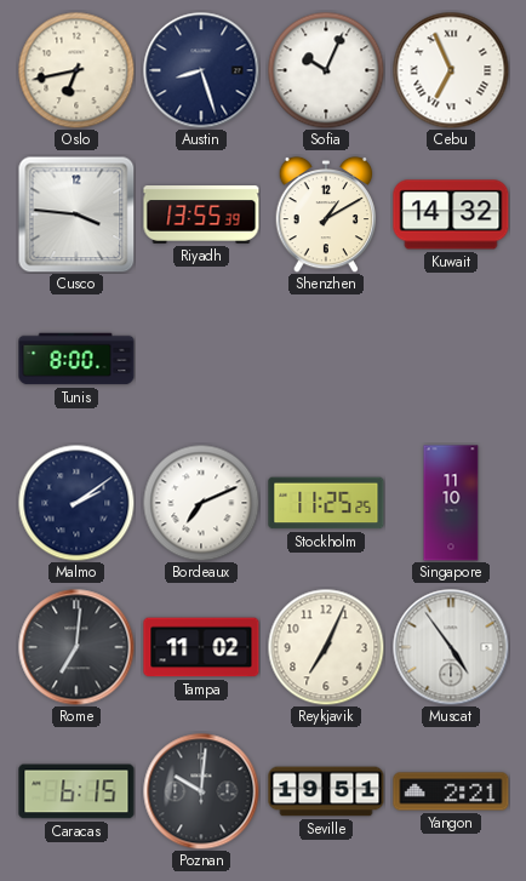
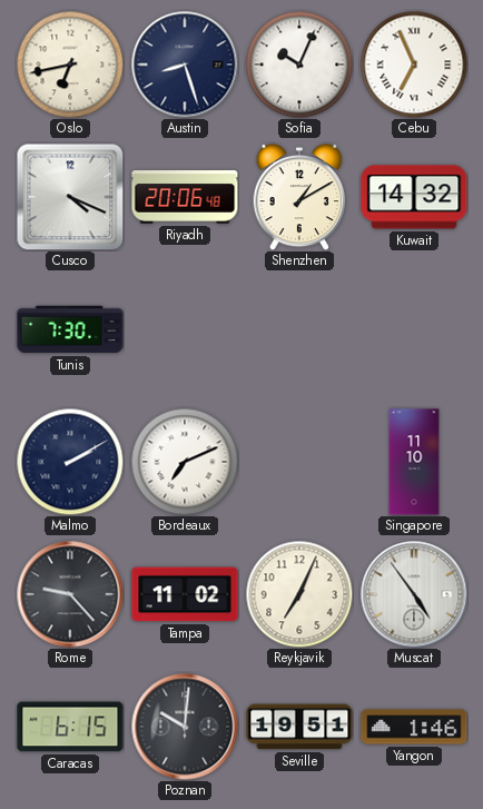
Cusco: 3:46 -> 4:19 (70, 197)
Riyadh: 13:55 -> 20:06 (185, 198)
Tunis: 8:00 -> 7:30 (70, 329)
Malmo: 2:09 -> 2:10 (70, 462)
Stockholm: 11:25 -> none (326, 503)
Rome: 7:01 -> 9:23 (70, 594)
Yangon: 2:21 -> 1:46 (414, 727)
